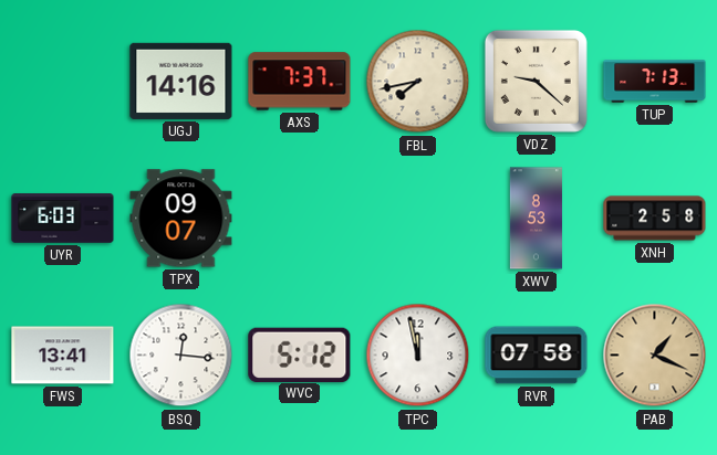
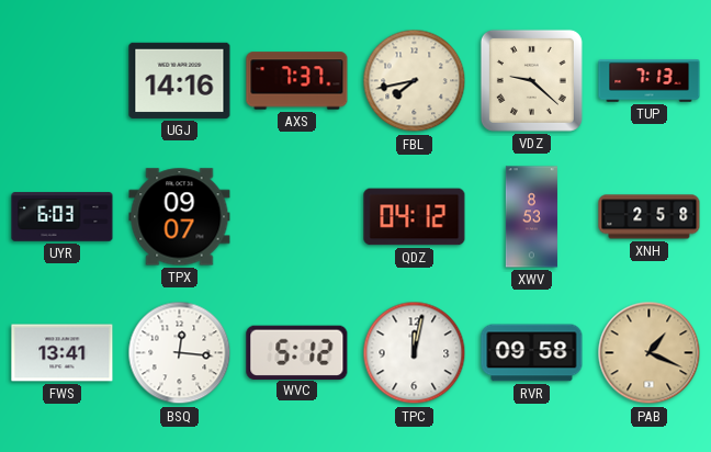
QDZ: none -> 04:12 (415, 217)
TPC: 11:58 -> 12:02 (415, 353)
RVR: 07:58 -> 09:58 (532, 353)
